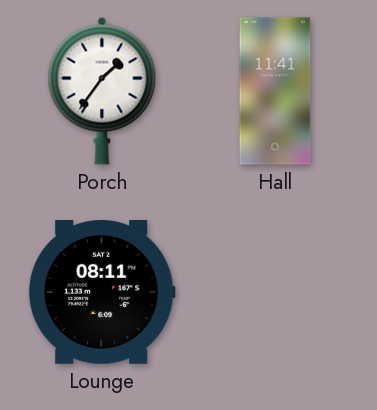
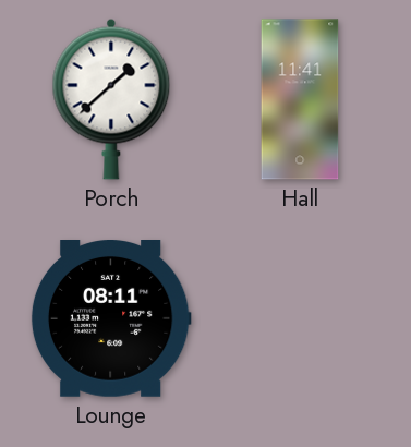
Porch: 1:36 -> 1:38 (111, 99)
